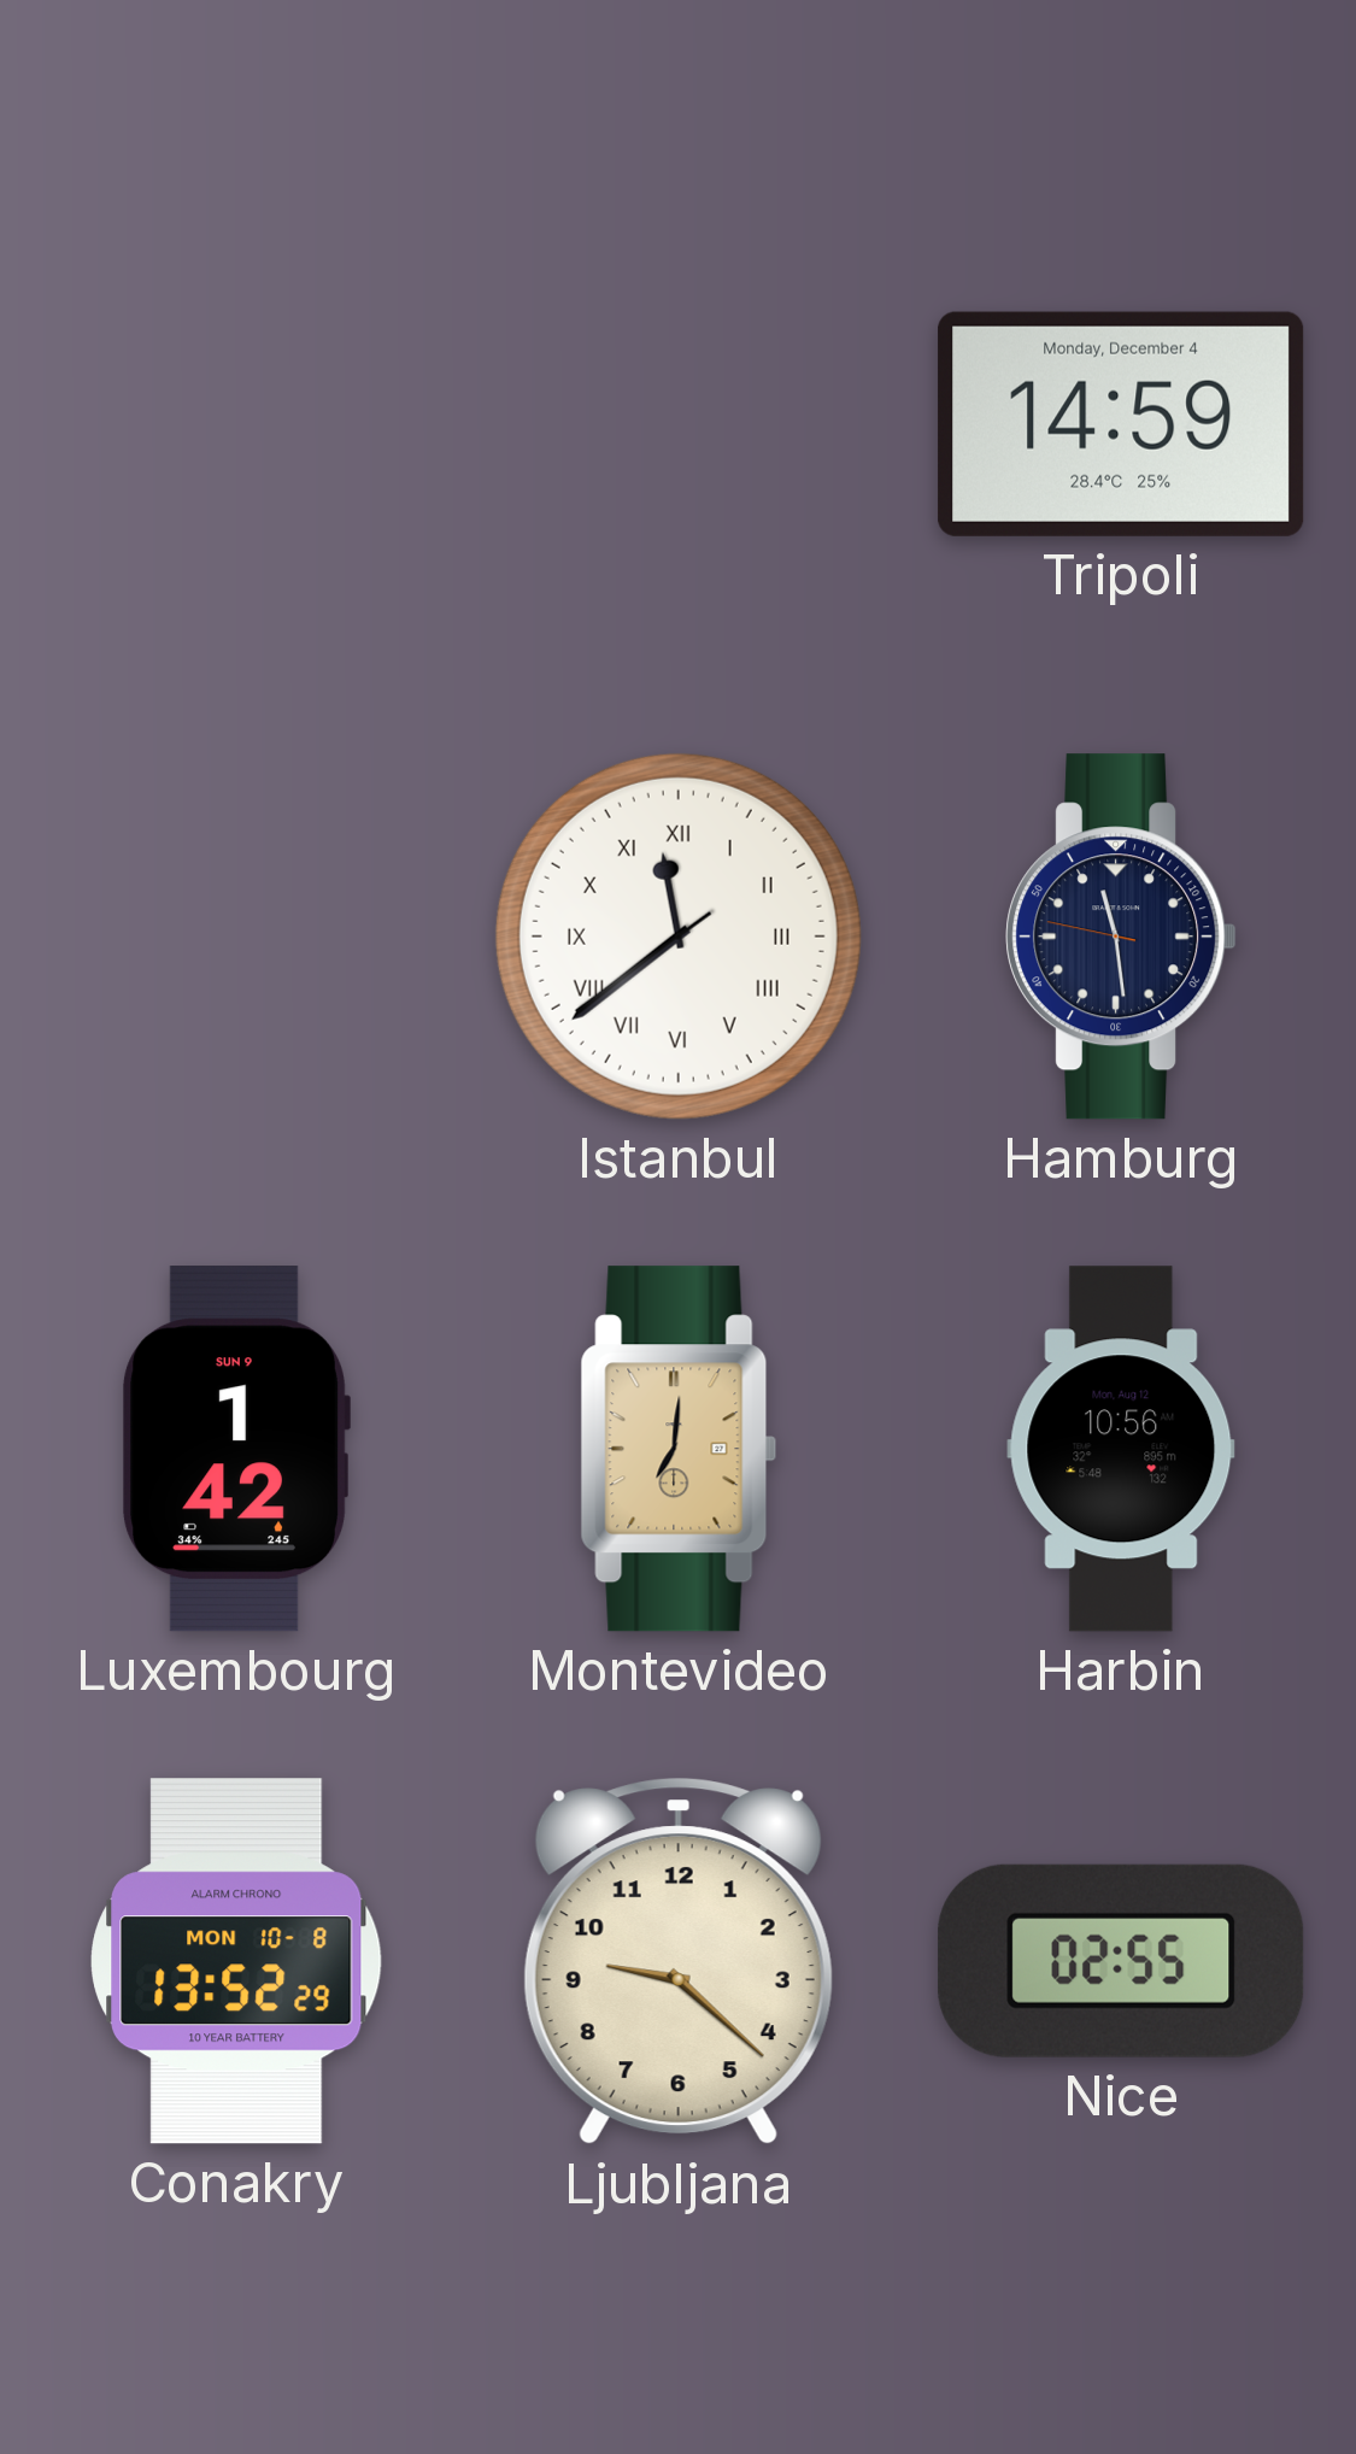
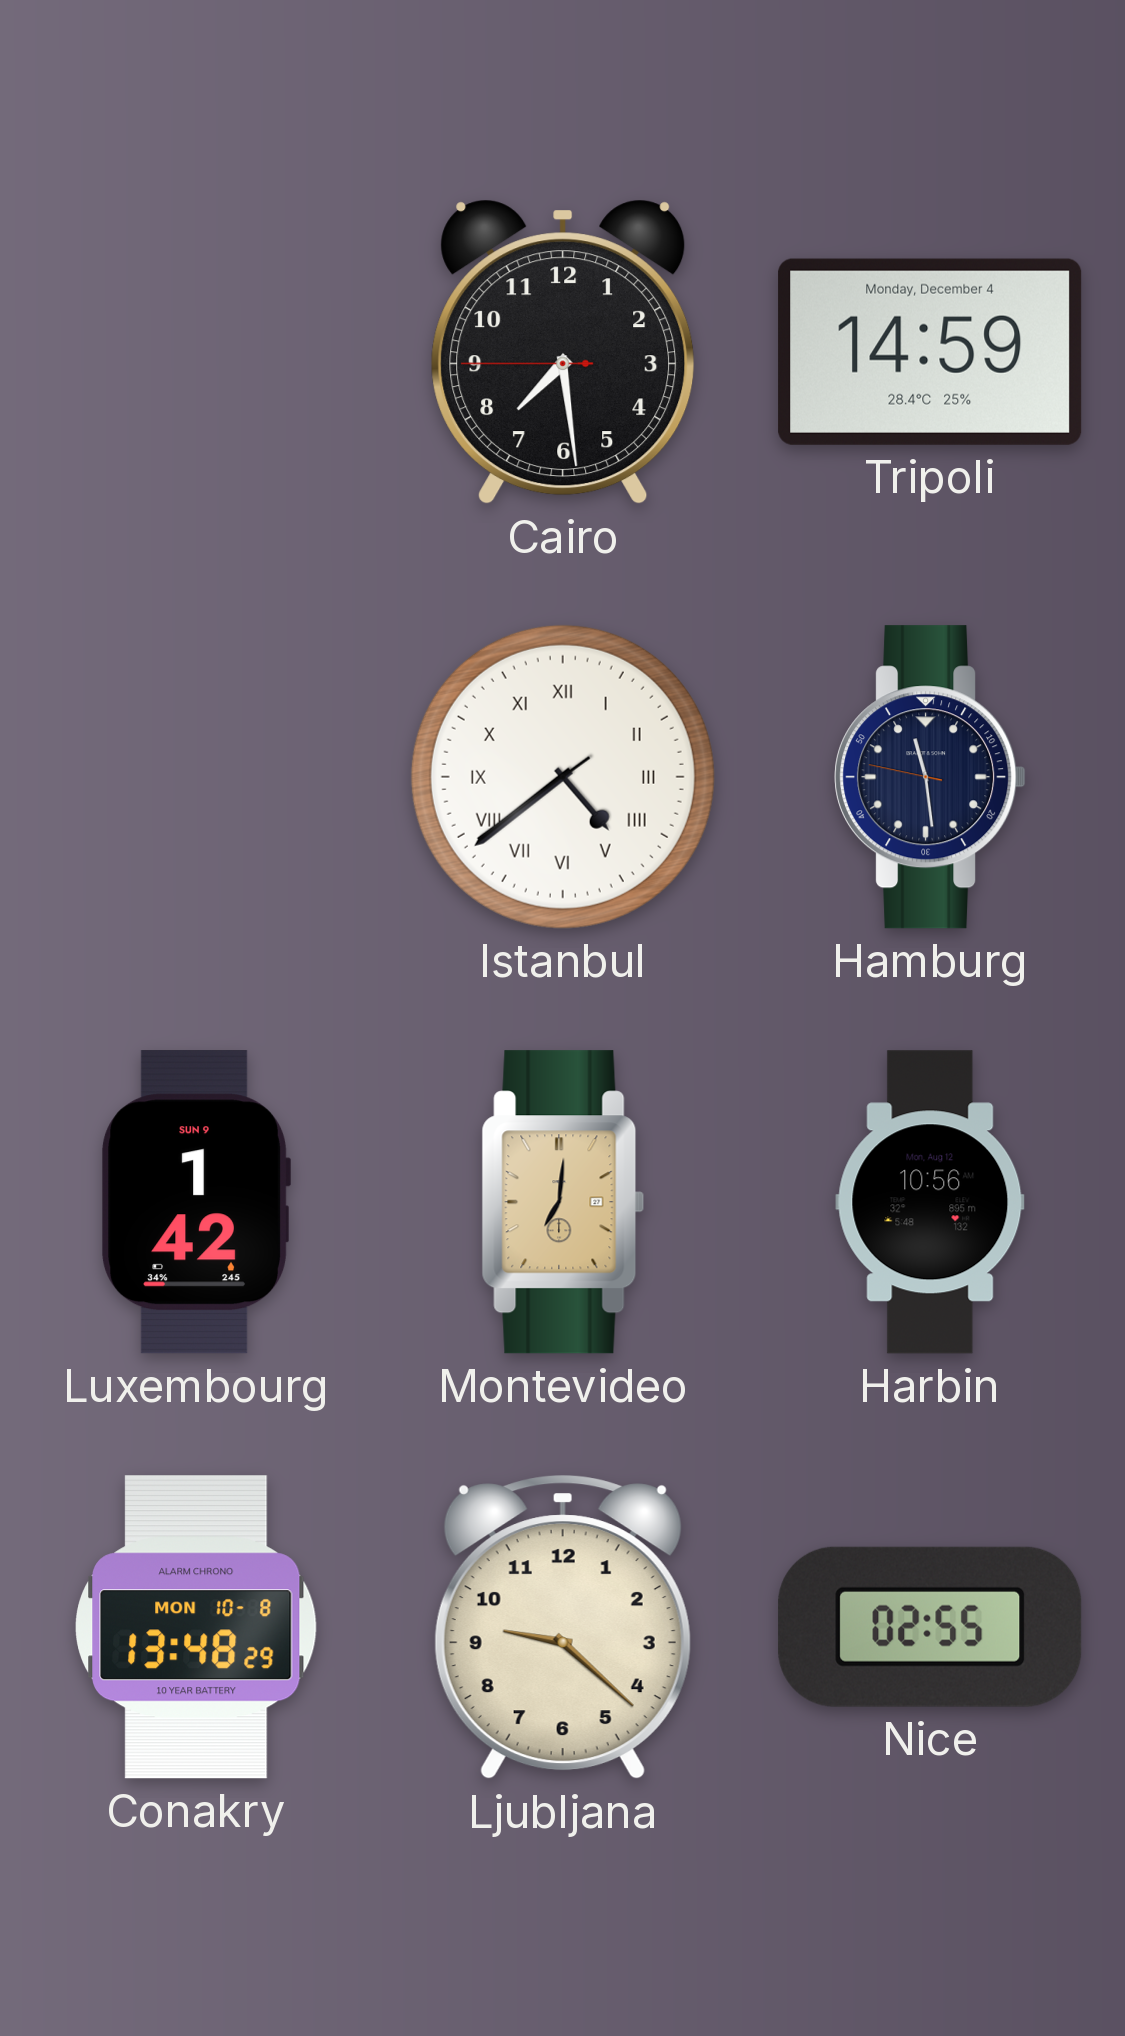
Cairo: none -> 7:28 (563, 352)
Istanbul: 11:38 -> 4:38 (563, 777)
Conakry: 13:52 -> 13:48 (196, 1627)
